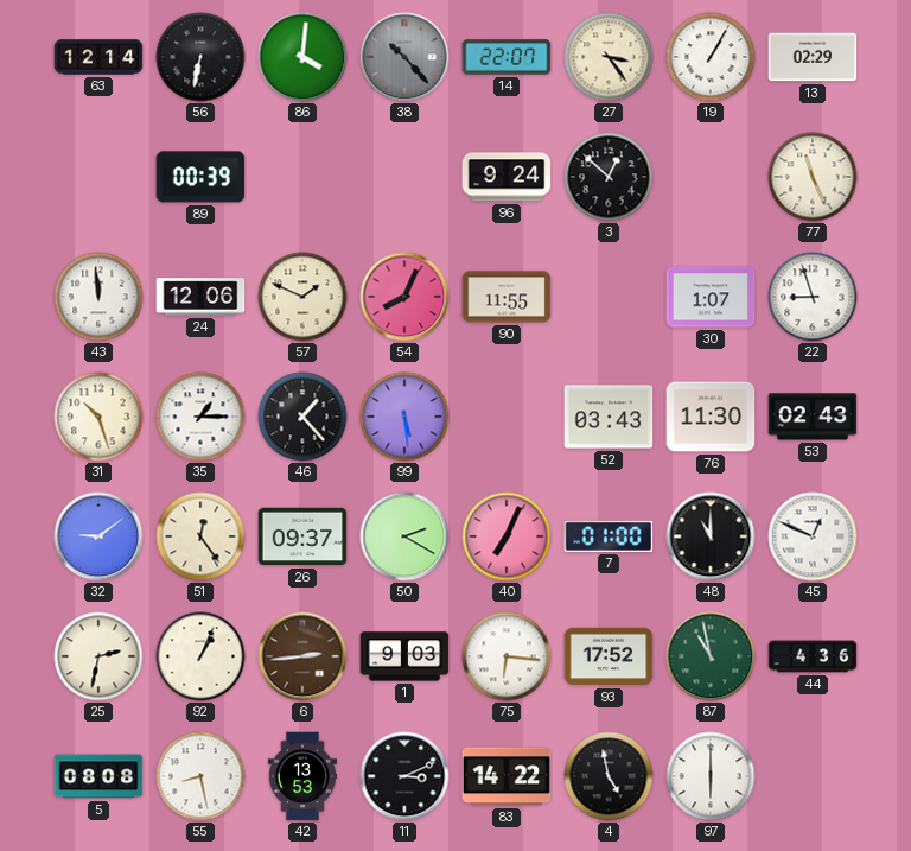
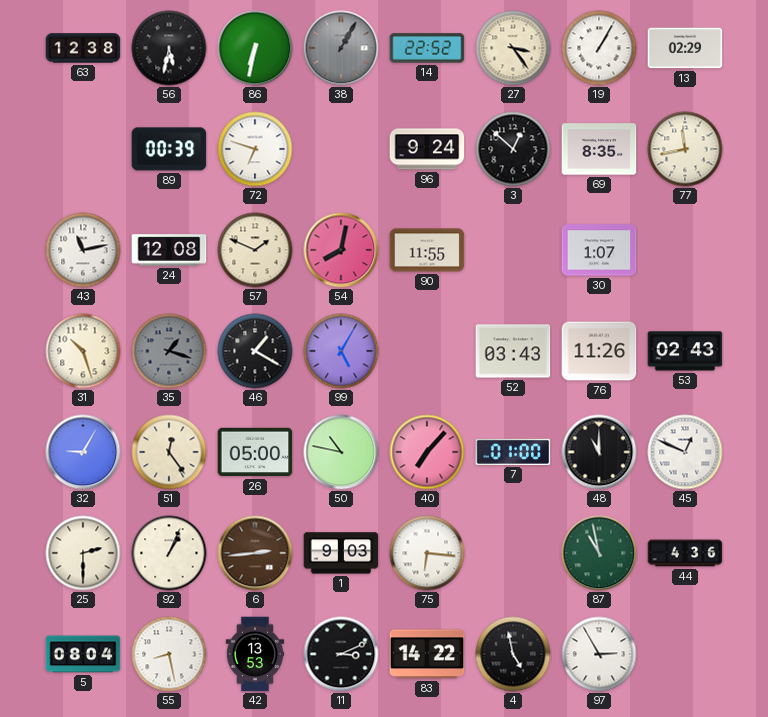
63: 12:14 -> 12:38 (83, 48)
56: 6:32 -> 5:32 (169, 48)
86: 4:01 -> 6:32 (255, 48)
38: 10:23 -> 1:05 (341, 48)
14: 22:07 -> 22:52 (427, 48)
72: none -> 6:48 (255, 149)
69: none -> 8:35 (599, 149)
77: 11:26 -> 11:43 (685, 149)
43: 11:59 -> 11:13 (83, 250)
24: 12:06 -> 12:08 (169, 250)
54: 8:04 -> 8:02 (341, 250)
22: 8:57 -> none (813, 297)
35: 1:15 -> 1:18 (169, 351)
35 dial: white -> grey (169, 351)
46: 1:23 -> 1:20 (255, 351)
99: 5:29 -> 5:05 (341, 351)
76: 11:30 -> 11:26 (599, 351)
32: 9:09 -> 9:05 (83, 452)
26: 09:37 -> 05:00 (255, 452)
50: 2:20 -> 10:47 (341, 452)
40: 7:04 -> 7:07 (427, 452)
25: 2:32 -> 2:30 (83, 553)
93: 17:52 -> none (609, 656)
5: 08:08 -> 08:04 (83, 654)
97: 6:00 -> 2:55 (599, 654)
